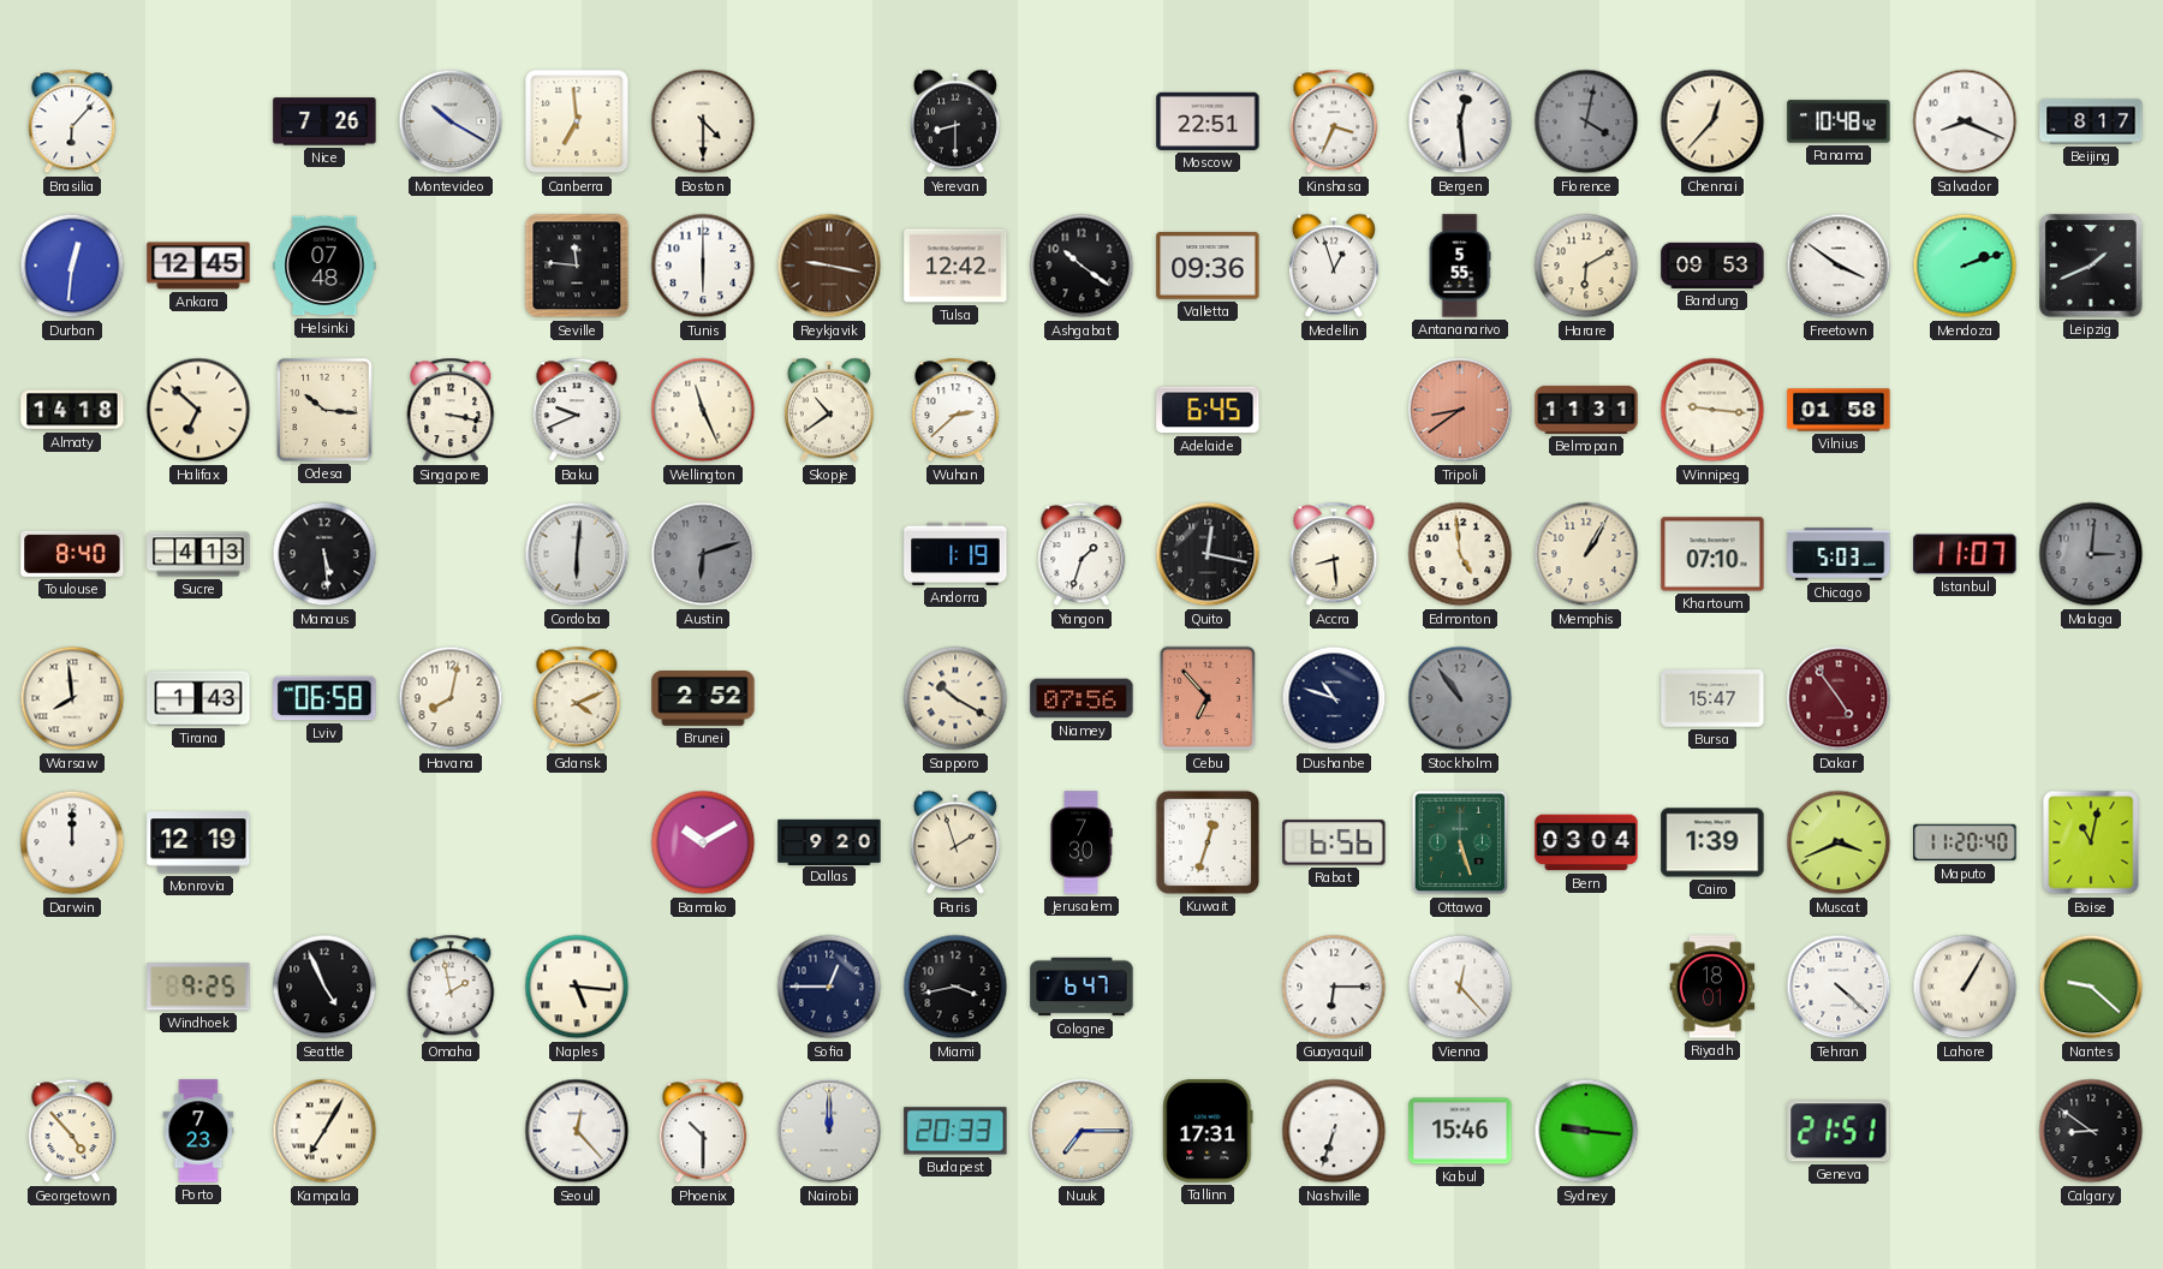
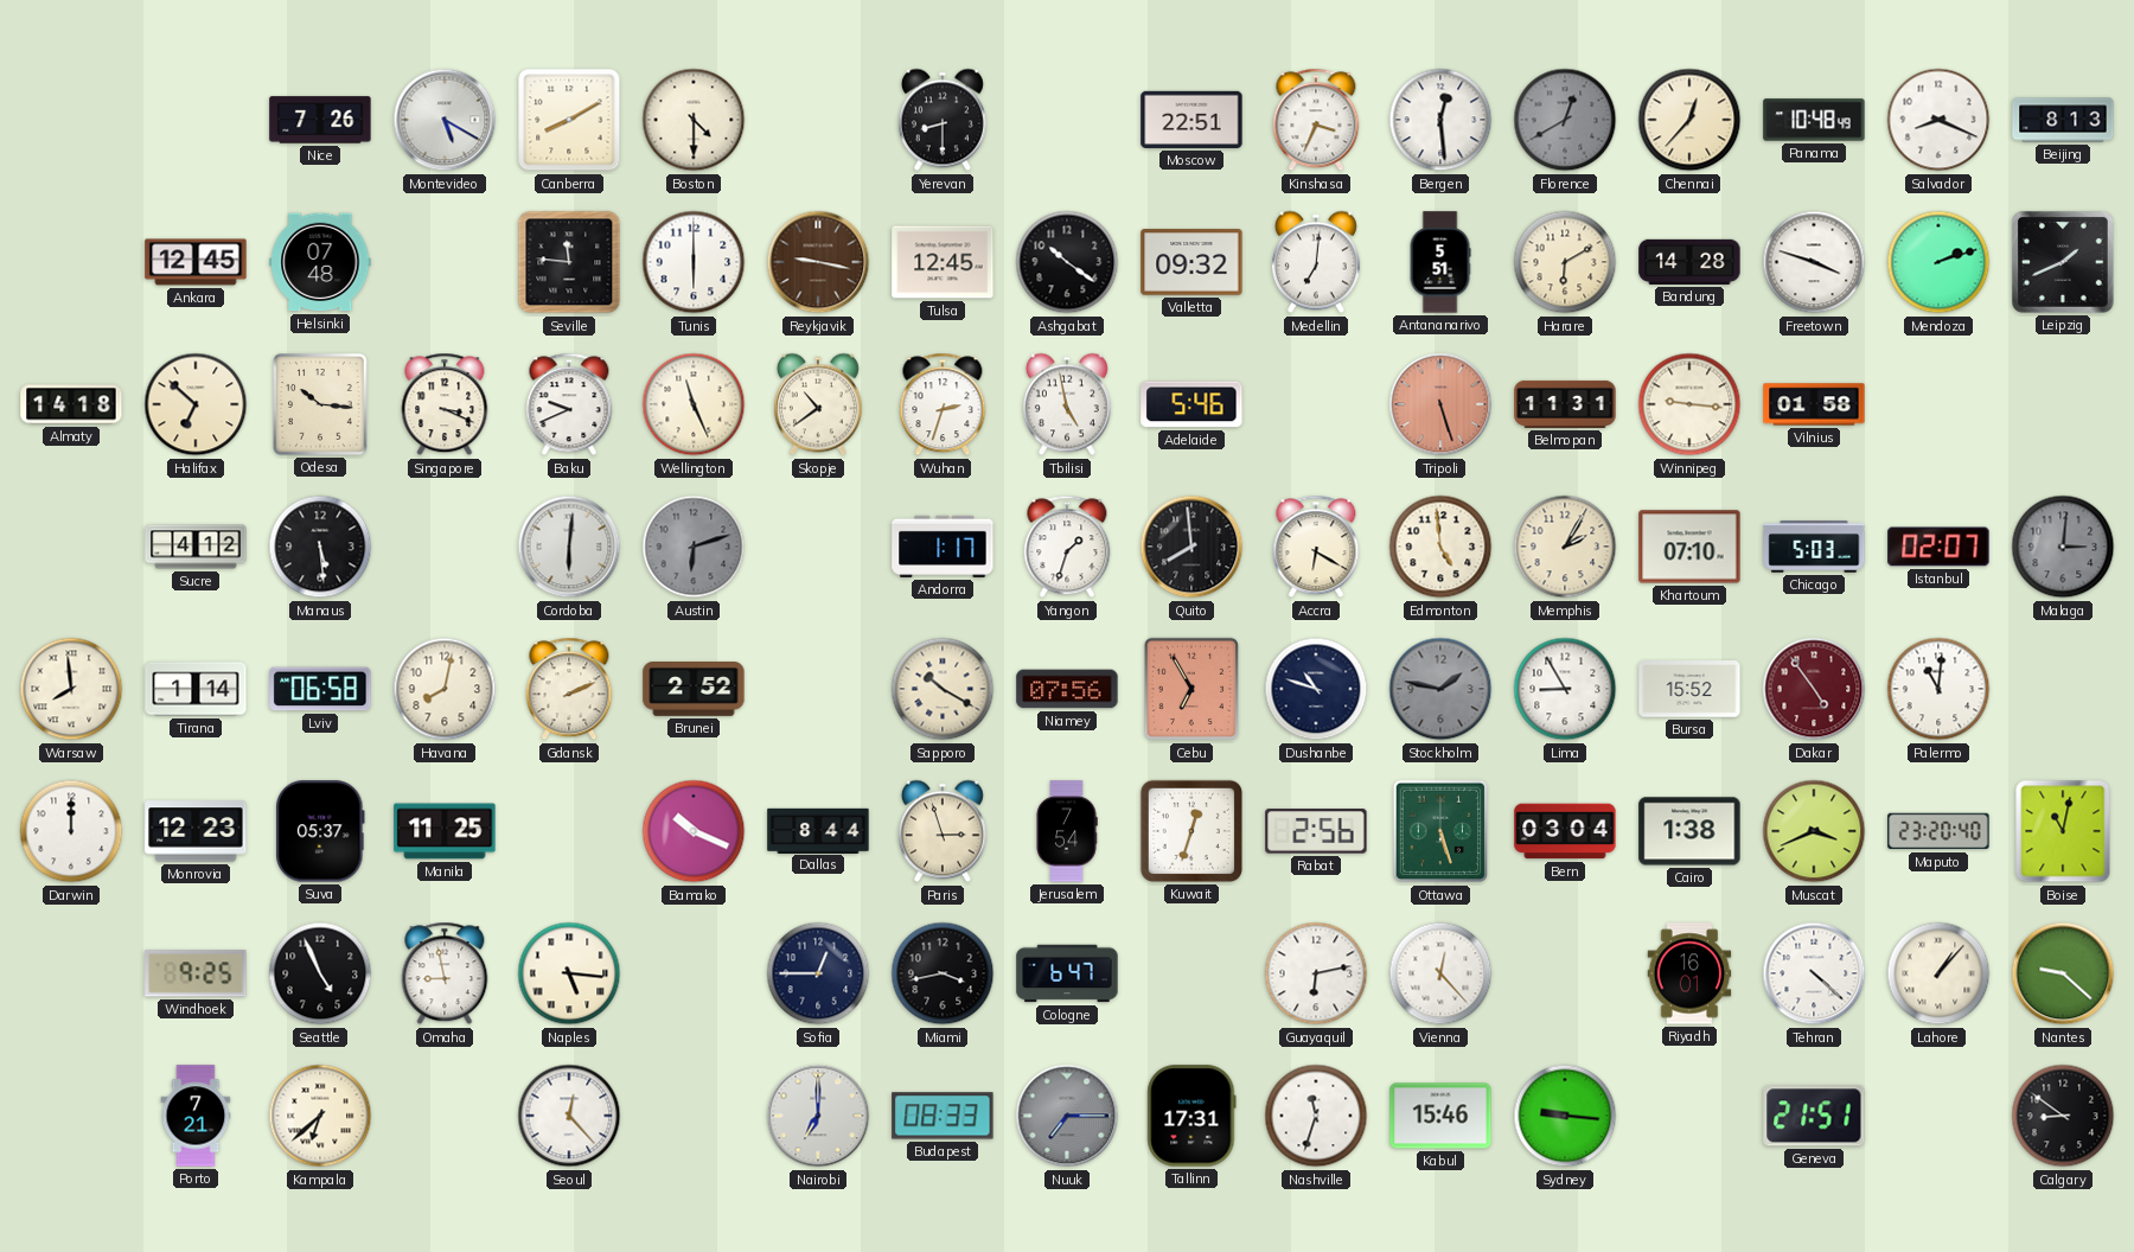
Brasilia: 6:07 -> none (72, 121)
Montevideo: 10:20 -> 5:20 (445, 120)
Canberra: 6:59 -> 8:10 (569, 120)
Florence: 4:02 -> 12:40 (1565, 120)
Panama: 10:48:42 -> 10:48:49 (1814, 120)
Beijing: 8:17 -> 8:13 (2063, 120)
Durban: 12:31 -> none (72, 266)
Tulsa: 12:42 -> 12:45 (943, 262)
Valletta: 09:36 -> 09:32 (1191, 262)
Medellin: 12:57 -> 7:01 (1316, 262)
Antananarivo: 5:55 -> 5:51 (1440, 262)
Bandung: 09:53 -> 14:28 (1689, 262)
Freetown: 3:51 -> 3:48 (1814, 262)
Singapore: 3:17 -> 3:19 (445, 404)
Wuhan: 2:38 -> 2:33 (943, 404)
Tbilisi: none -> 4:58 (1067, 404)
Adelaide: 6:45 -> 5:46 (1191, 404)
Tripoli: 8:39 -> 5:27 (1440, 404)
Toulouse: 8:40 -> none (72, 554)
Sucre: 4:13 -> 4:12 (196, 547)
Andorra: 1:19 -> 1:17 (943, 547)
Quito: 12:17 -> 7:59 (1191, 547)
Accra: 8:29 -> 6:20 (1316, 547)
Memphis: 1:05 -> 2:05 (1565, 547)
Istanbul: 11:07 -> 02:07 (1938, 547)
Tirana: 1:43 -> 1:14 (196, 689)
Gdansk: 4:11 -> 2:11 (569, 689)
Cebu: 6:53 -> 6:55 (1190, 689)
Stockholm: 10:54 -> 1:47 (1440, 689)
Lima: none -> 8:55 (1565, 689)
Bursa: 15:47 -> 15:52 (1689, 689)
Palermo: none -> 11:01 (1938, 689)
Monrovia: 12:19 -> 12:23 (196, 831)
Suva: none -> 05:37 (320, 831)
Manila: none -> 11:25 (445, 831)
Bamako: 10:10 -> 10:19 (694, 831)
Dallas: 9:20 -> 8:44 (818, 830)
Paris: 1:57 -> 2:57 (943, 831)
Jerusalem: 7:30 -> 7:54 (1067, 831)
Rabat: 6:56 -> 2:56 (1316, 831)
Cairo: 1:39 -> 1:38 (1689, 831)
Maputo: 11:20 -> 23:20 (1938, 831)
Omaha: 1:58 -> 8:58 (445, 973)
Guayaquil: 6:15 -> 6:13 (1316, 973)
Riyadh: 18:01 -> 16:01 (1689, 973)
Lahore: 1:05 -> 1:07 (1938, 973)
Georgetown: 4:53 -> none (72, 1131)
Porto: 7:23 -> 7:21 (196, 1116)
Kampala: 7:05 -> 6:38 (320, 1116)
Phoenix: 10:30 -> none (703, 1131)
Nairobi: 12:00 -> 7:00 (818, 1116)
Budapest: 20:33 -> 08:33 (943, 1116)
Nuuk dial: cream -> grey (1067, 1116)
Nashville: 6:33 -> 11:33 (1316, 1116)
